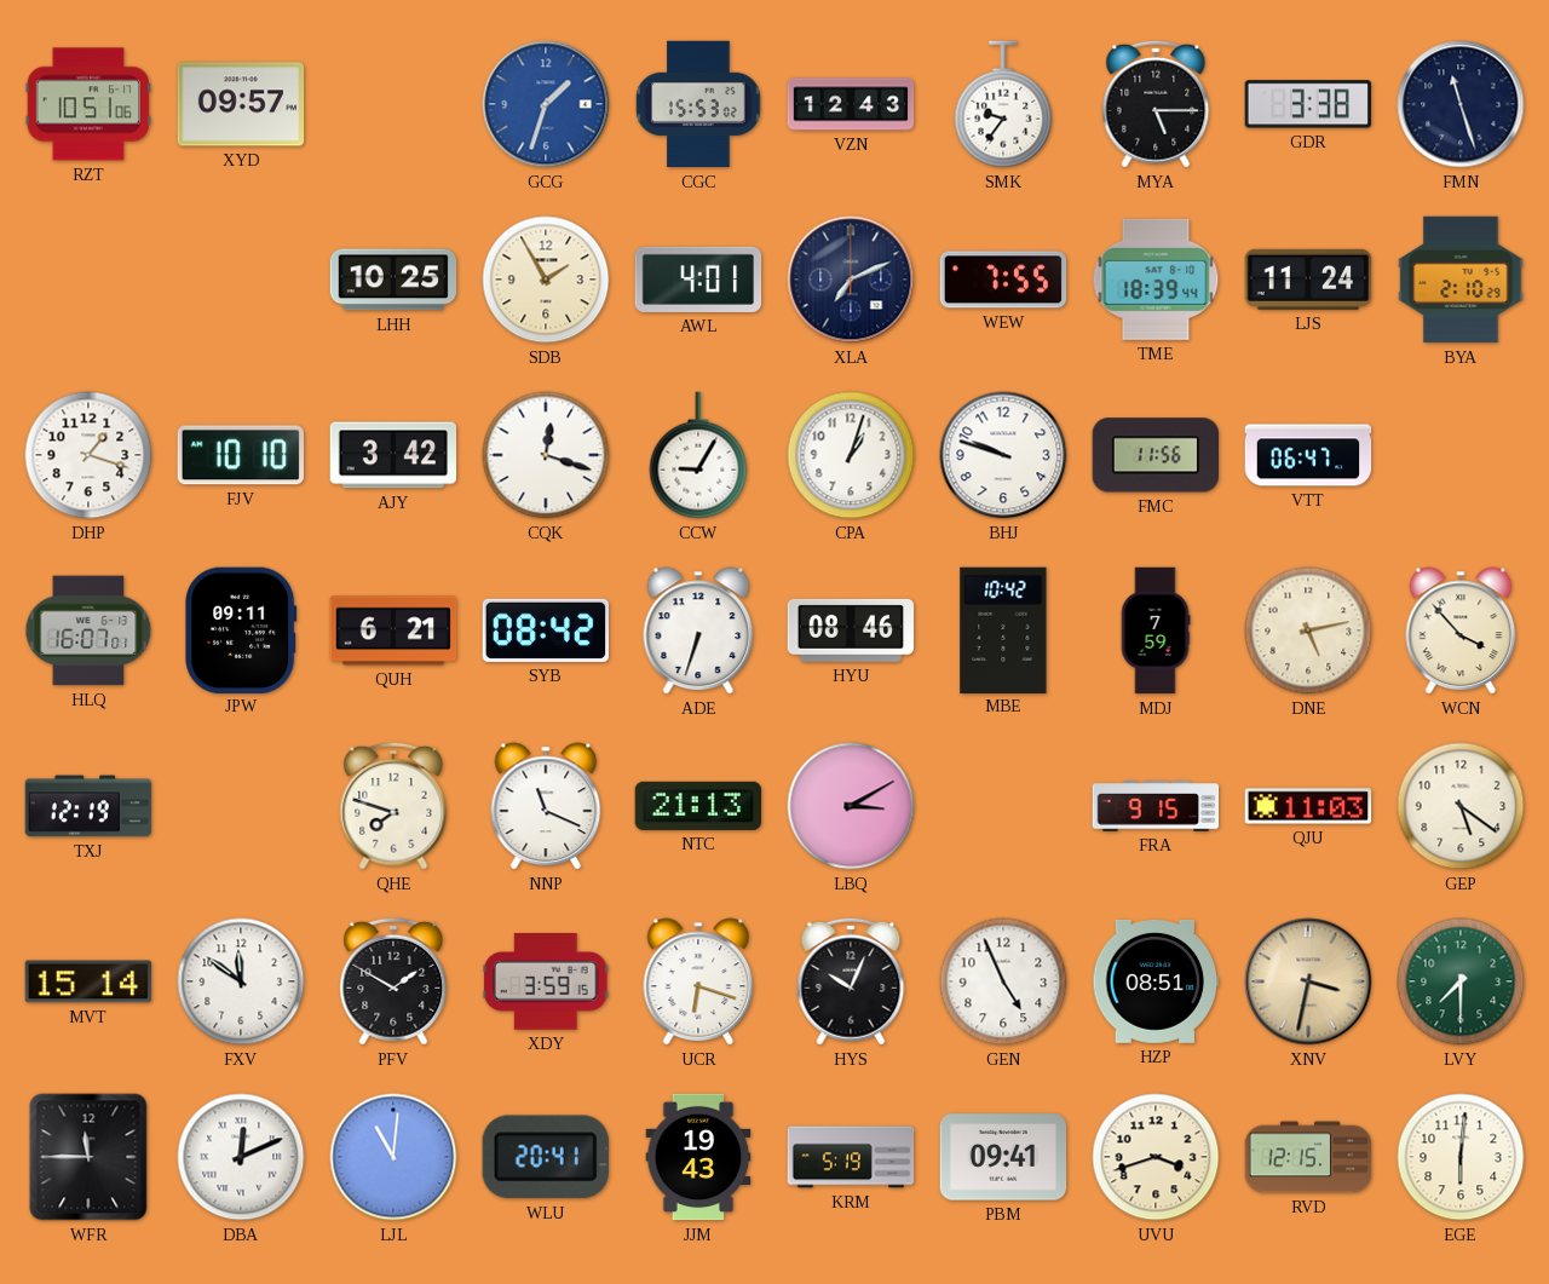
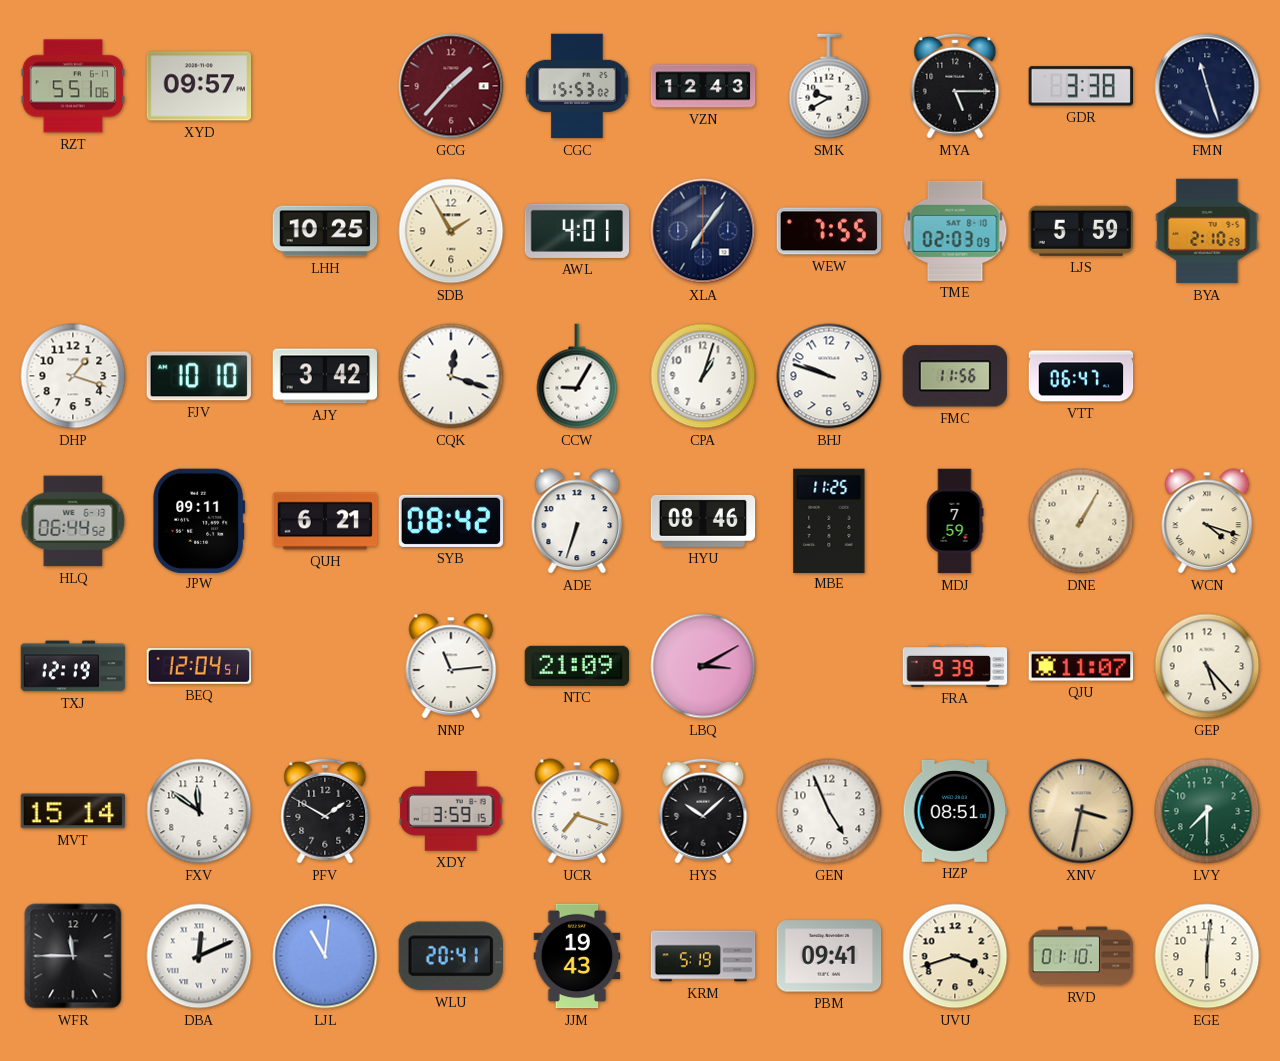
RZT: 10:51 -> 5:51 (73, 86)
GCG: 1:33 -> 1:37 (451, 86)
GCG dial: blue -> burgundy (451, 86)
SMK: 9:36 -> 9:40 (829, 86)
XLA: 7:11 -> 7:06 (703, 231)
TME: 18:39 -> 02:03 (955, 231)
LJS: 11:24 -> 5:59 (1080, 231)
HLQ: 16:07 -> 06:44 (73, 521)
MBE: 10:42 -> 11:25 (829, 520)
DNE: 5:13 -> 1:05 (1081, 521)
WCN: 3:53 -> 4:18 (1207, 521)
BEQ: none -> 12:04 (199, 666)
QHE: 7:48 -> none (393, 806)
NNP: 11:19 -> 11:14 (451, 666)
NTC: 21:13 -> 21:09 (577, 666)
FRA: 9:15 -> 9:39 (955, 666)
QJU: 11:03 -> 11:07 (1081, 666)
GEP: 5:21 -> 5:23 (1207, 666)
UCR: 6:18 -> 7:18 (577, 811)
HYS: 10:04 -> 10:08 (703, 811)
RVD: 12:15 -> 01:10 (1081, 956)
